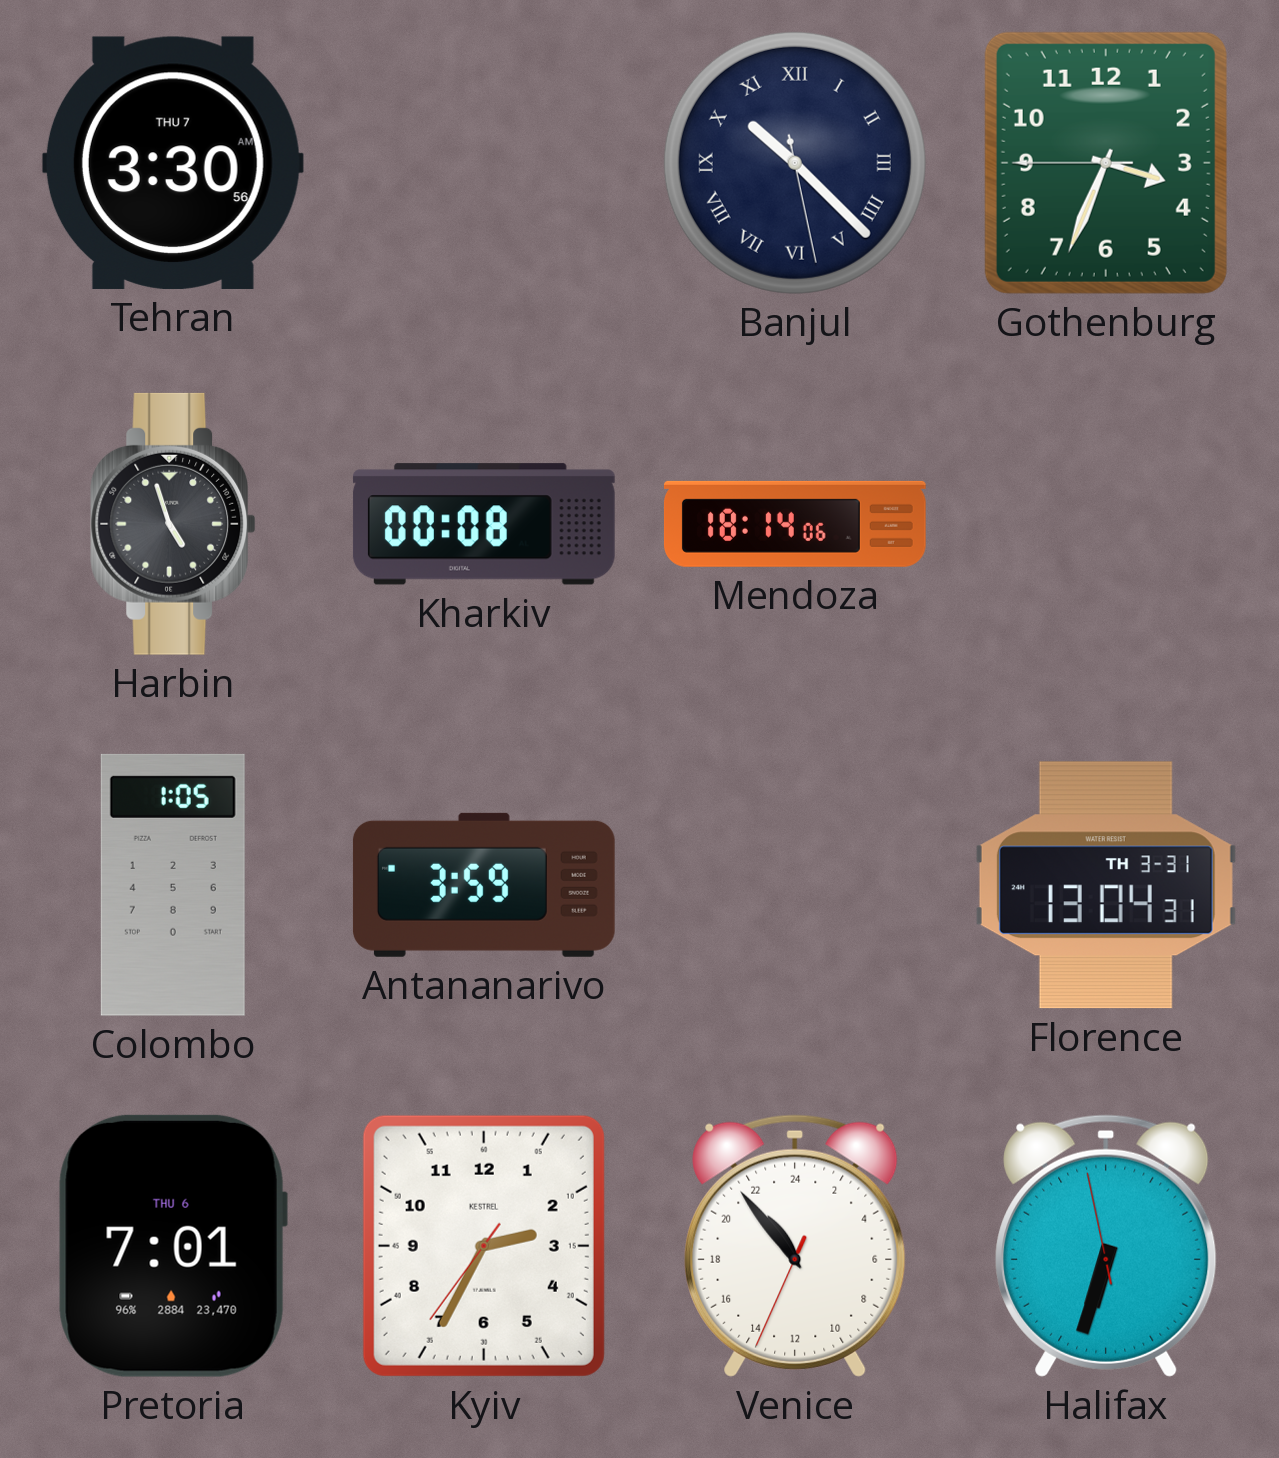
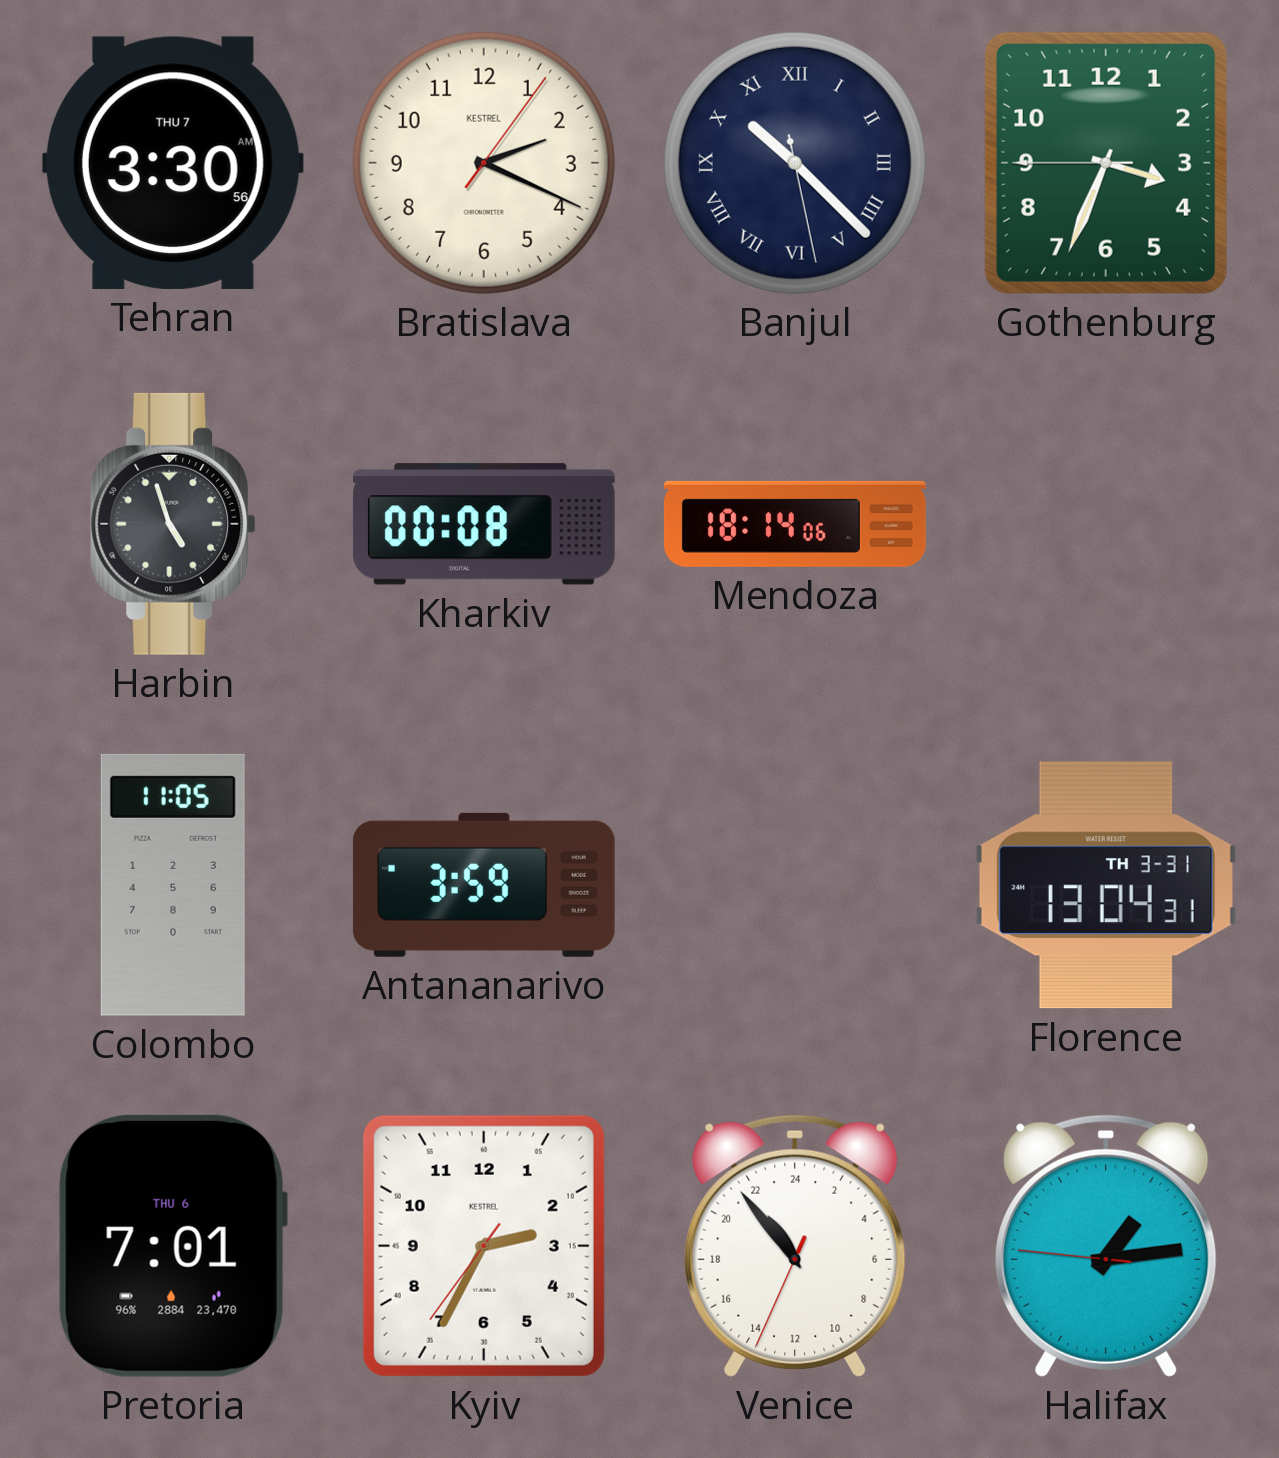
Bratislava: none -> 2:19 (484, 163)
Colombo: 1:05 -> 11:05 (173, 885)
Halifax: 6:32 -> 1:13 (1106, 1246)
